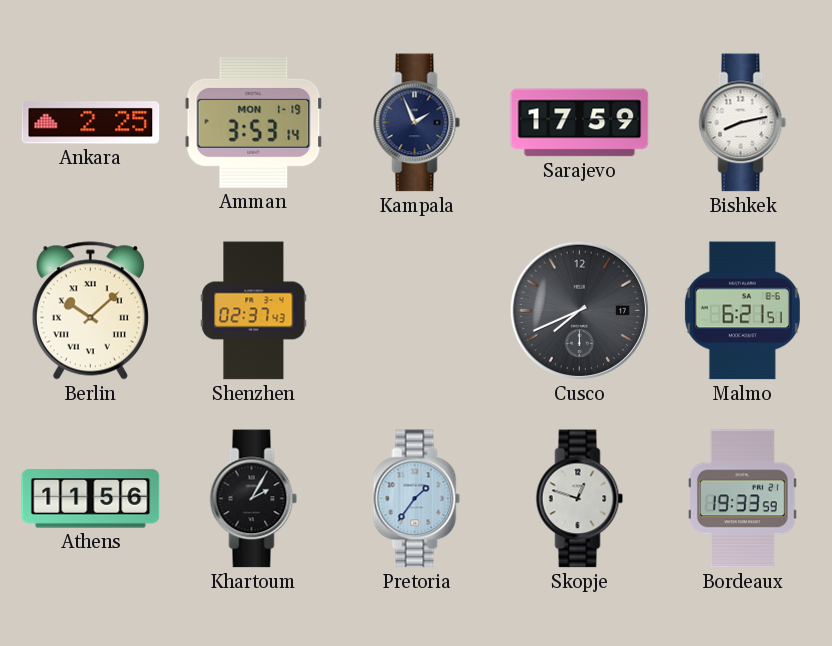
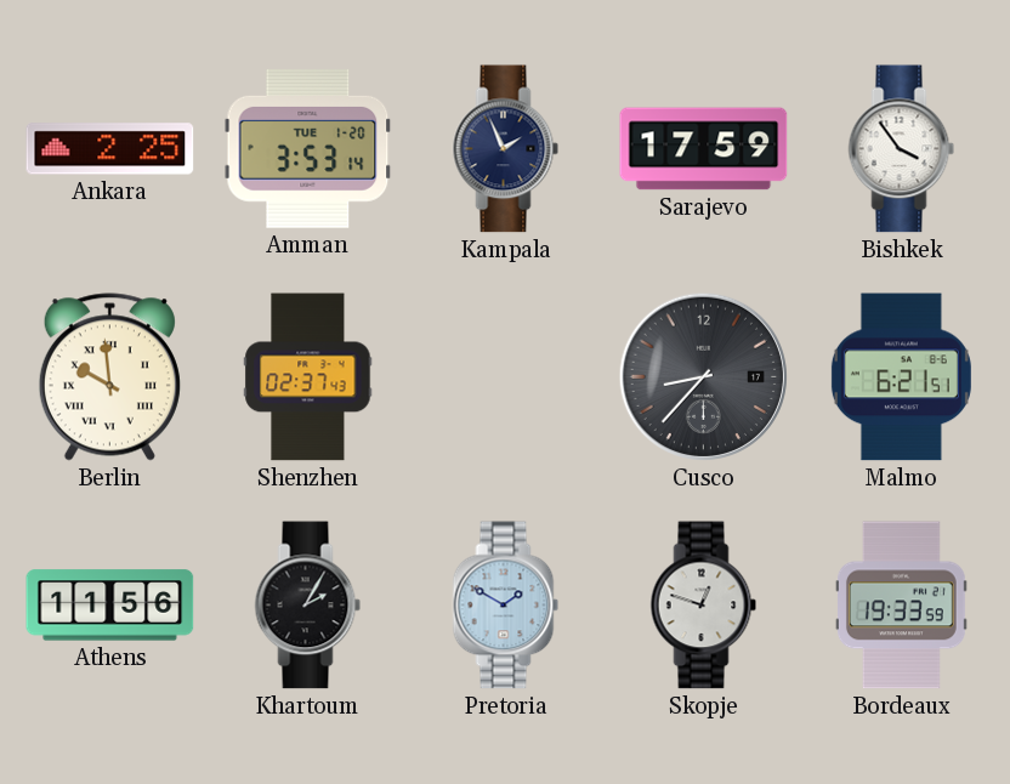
Amman date: MON 1-19 -> TUE 1-20 (308, 148)
Bishkek: 8:13 -> 3:54 (902, 149)
Berlin: 10:08 -> 9:59 (109, 377)
Cusco: 7:41 -> 8:37 (703, 376)
Pretoria: 1:36 -> 1:50 (506, 606)
